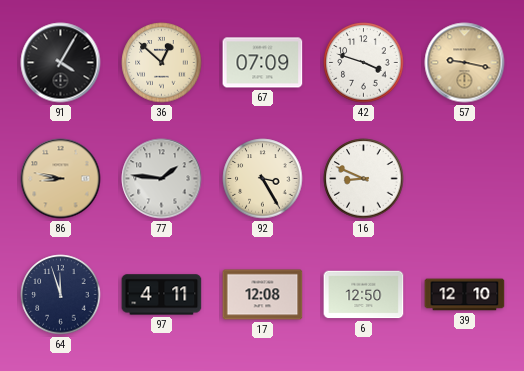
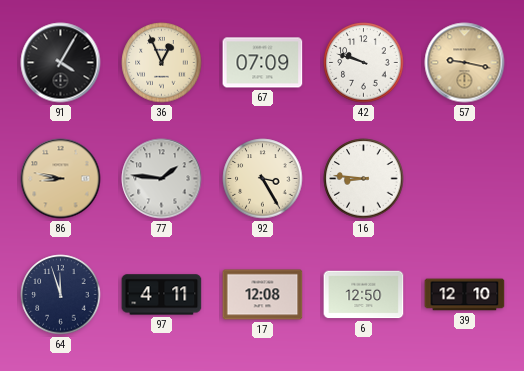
36: 12:52 -> 12:56 (162, 63)
42: 3:48 -> 9:48 (364, 63)
16: 8:49 -> 8:46 (364, 179)
